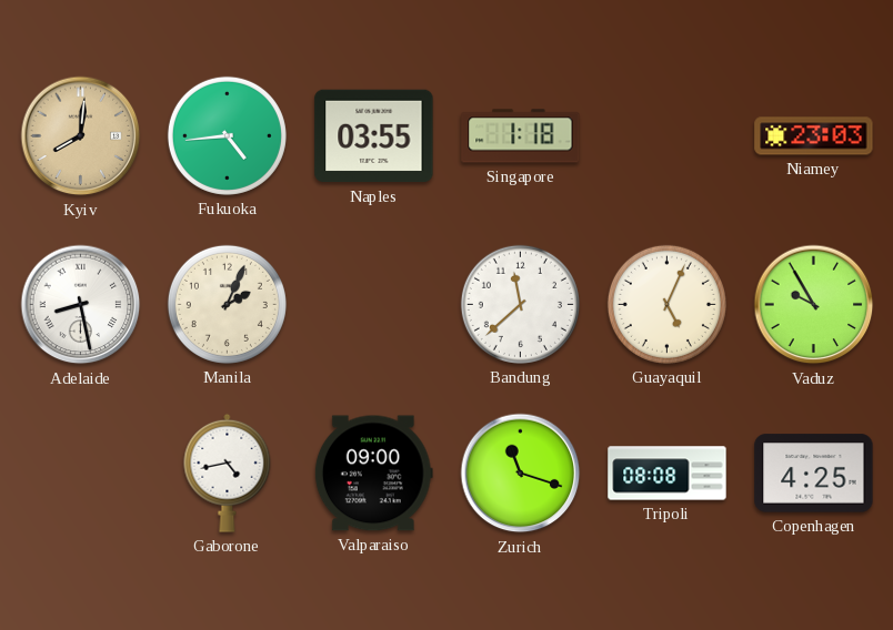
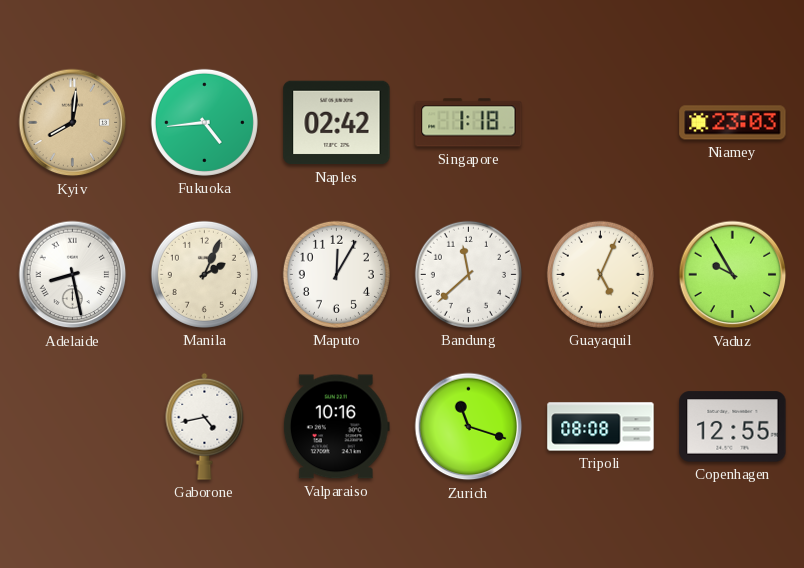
Naples: 03:55 -> 02:42 (337, 123)
Maputo: none -> 12:05 (336, 274)
Valparaiso: 09:00 -> 10:16 (336, 427)
Copenhagen: 4:25 -> 12:55 (733, 427)
